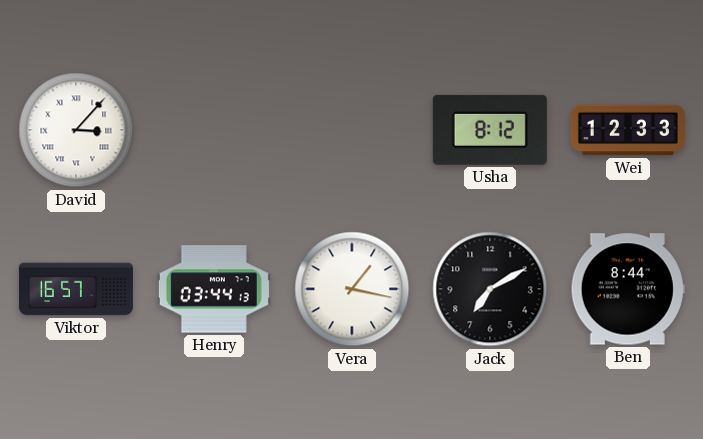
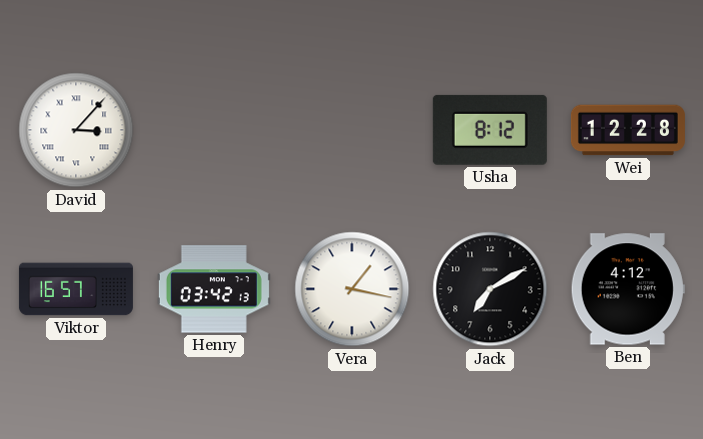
Wei: 12:33 -> 12:28 (628, 130)
Henry: 03:44 -> 03:42 (214, 289)
Ben: 8:44 -> 4:12 (628, 289)
